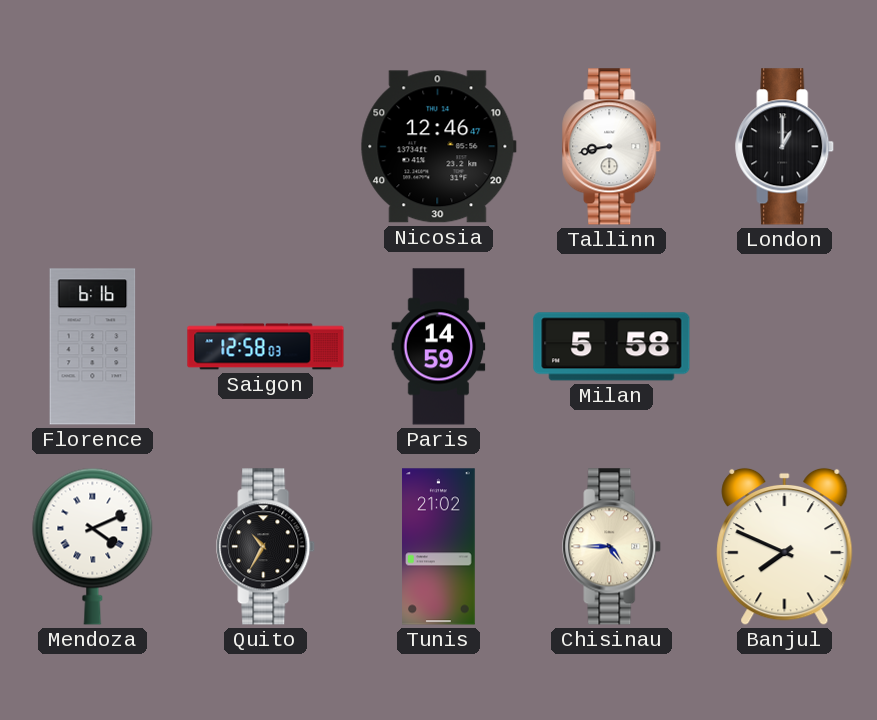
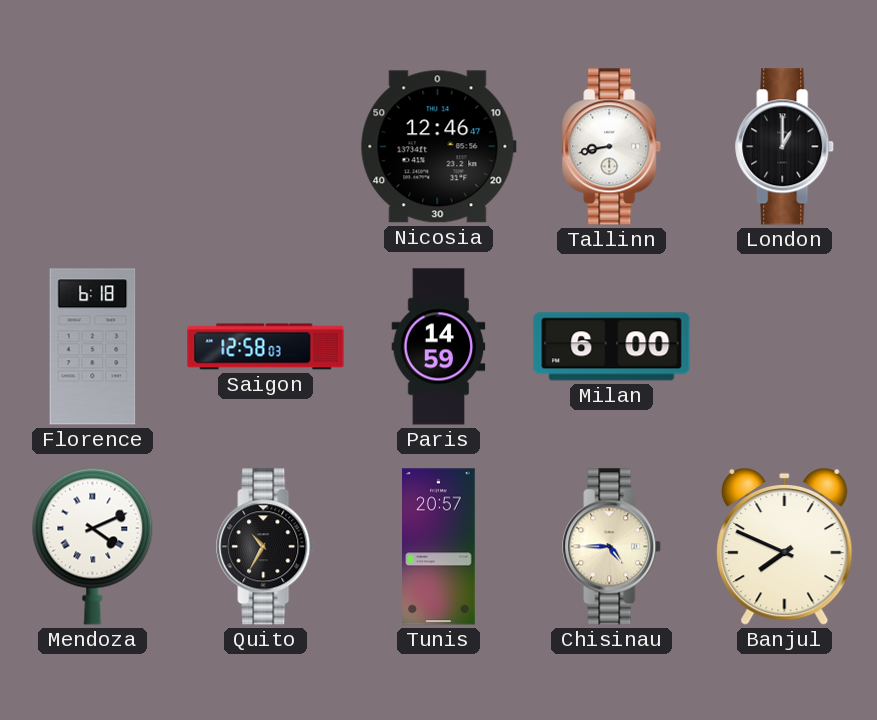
Florence: 6:16 -> 6:18 (93, 347)
Milan: 5:58 -> 6:00 (612, 347)
Tunis: 21:02 -> 20:57 (439, 547)
